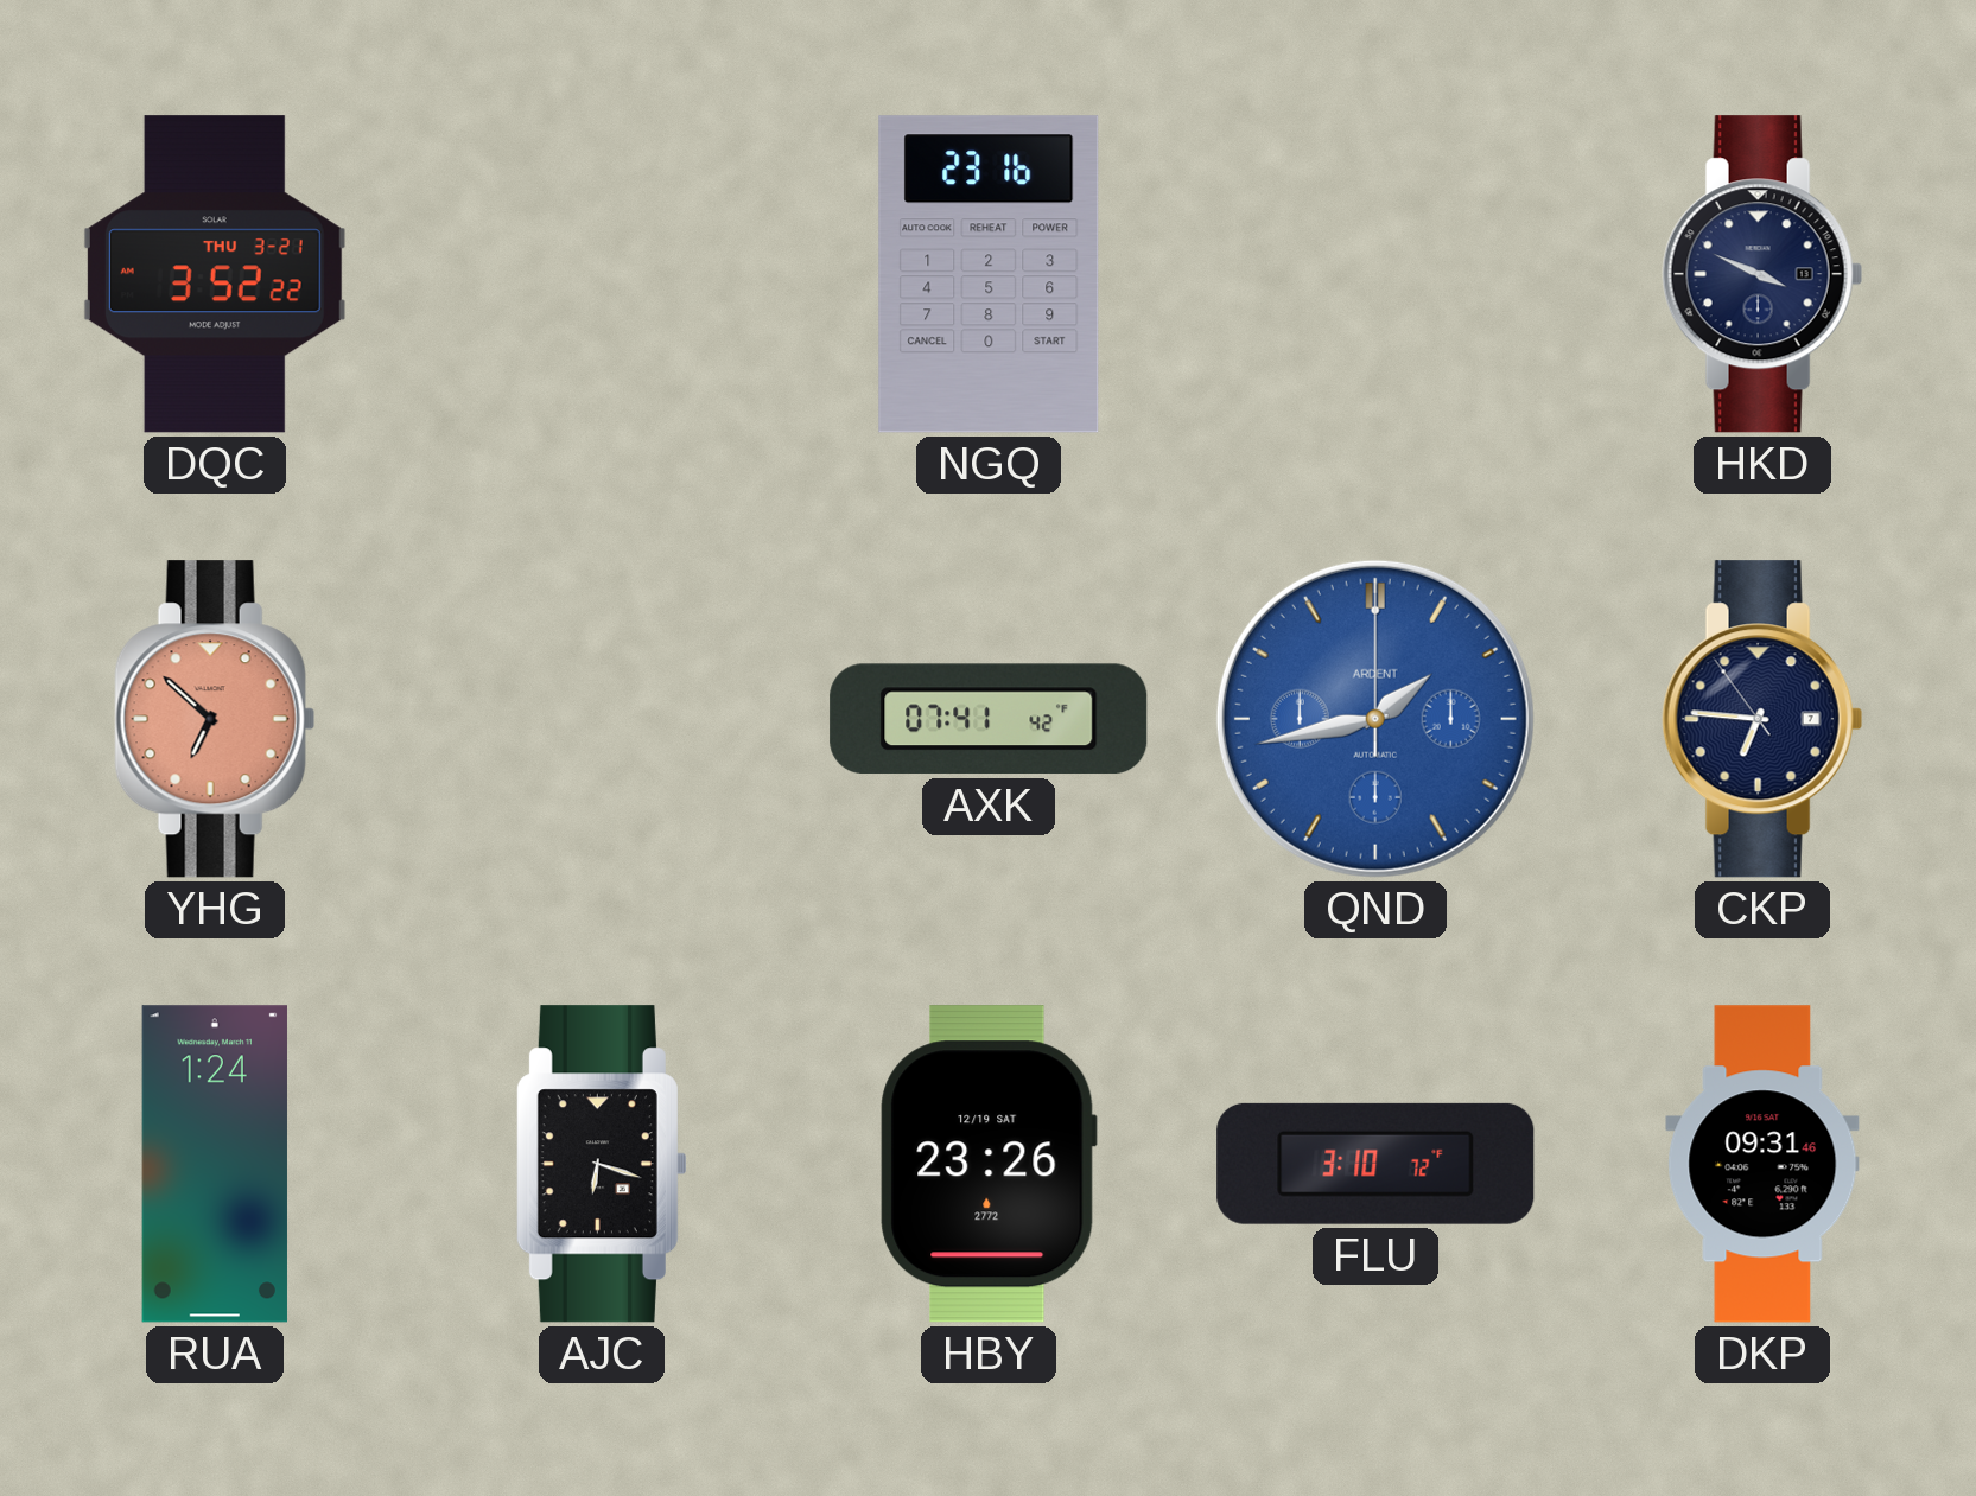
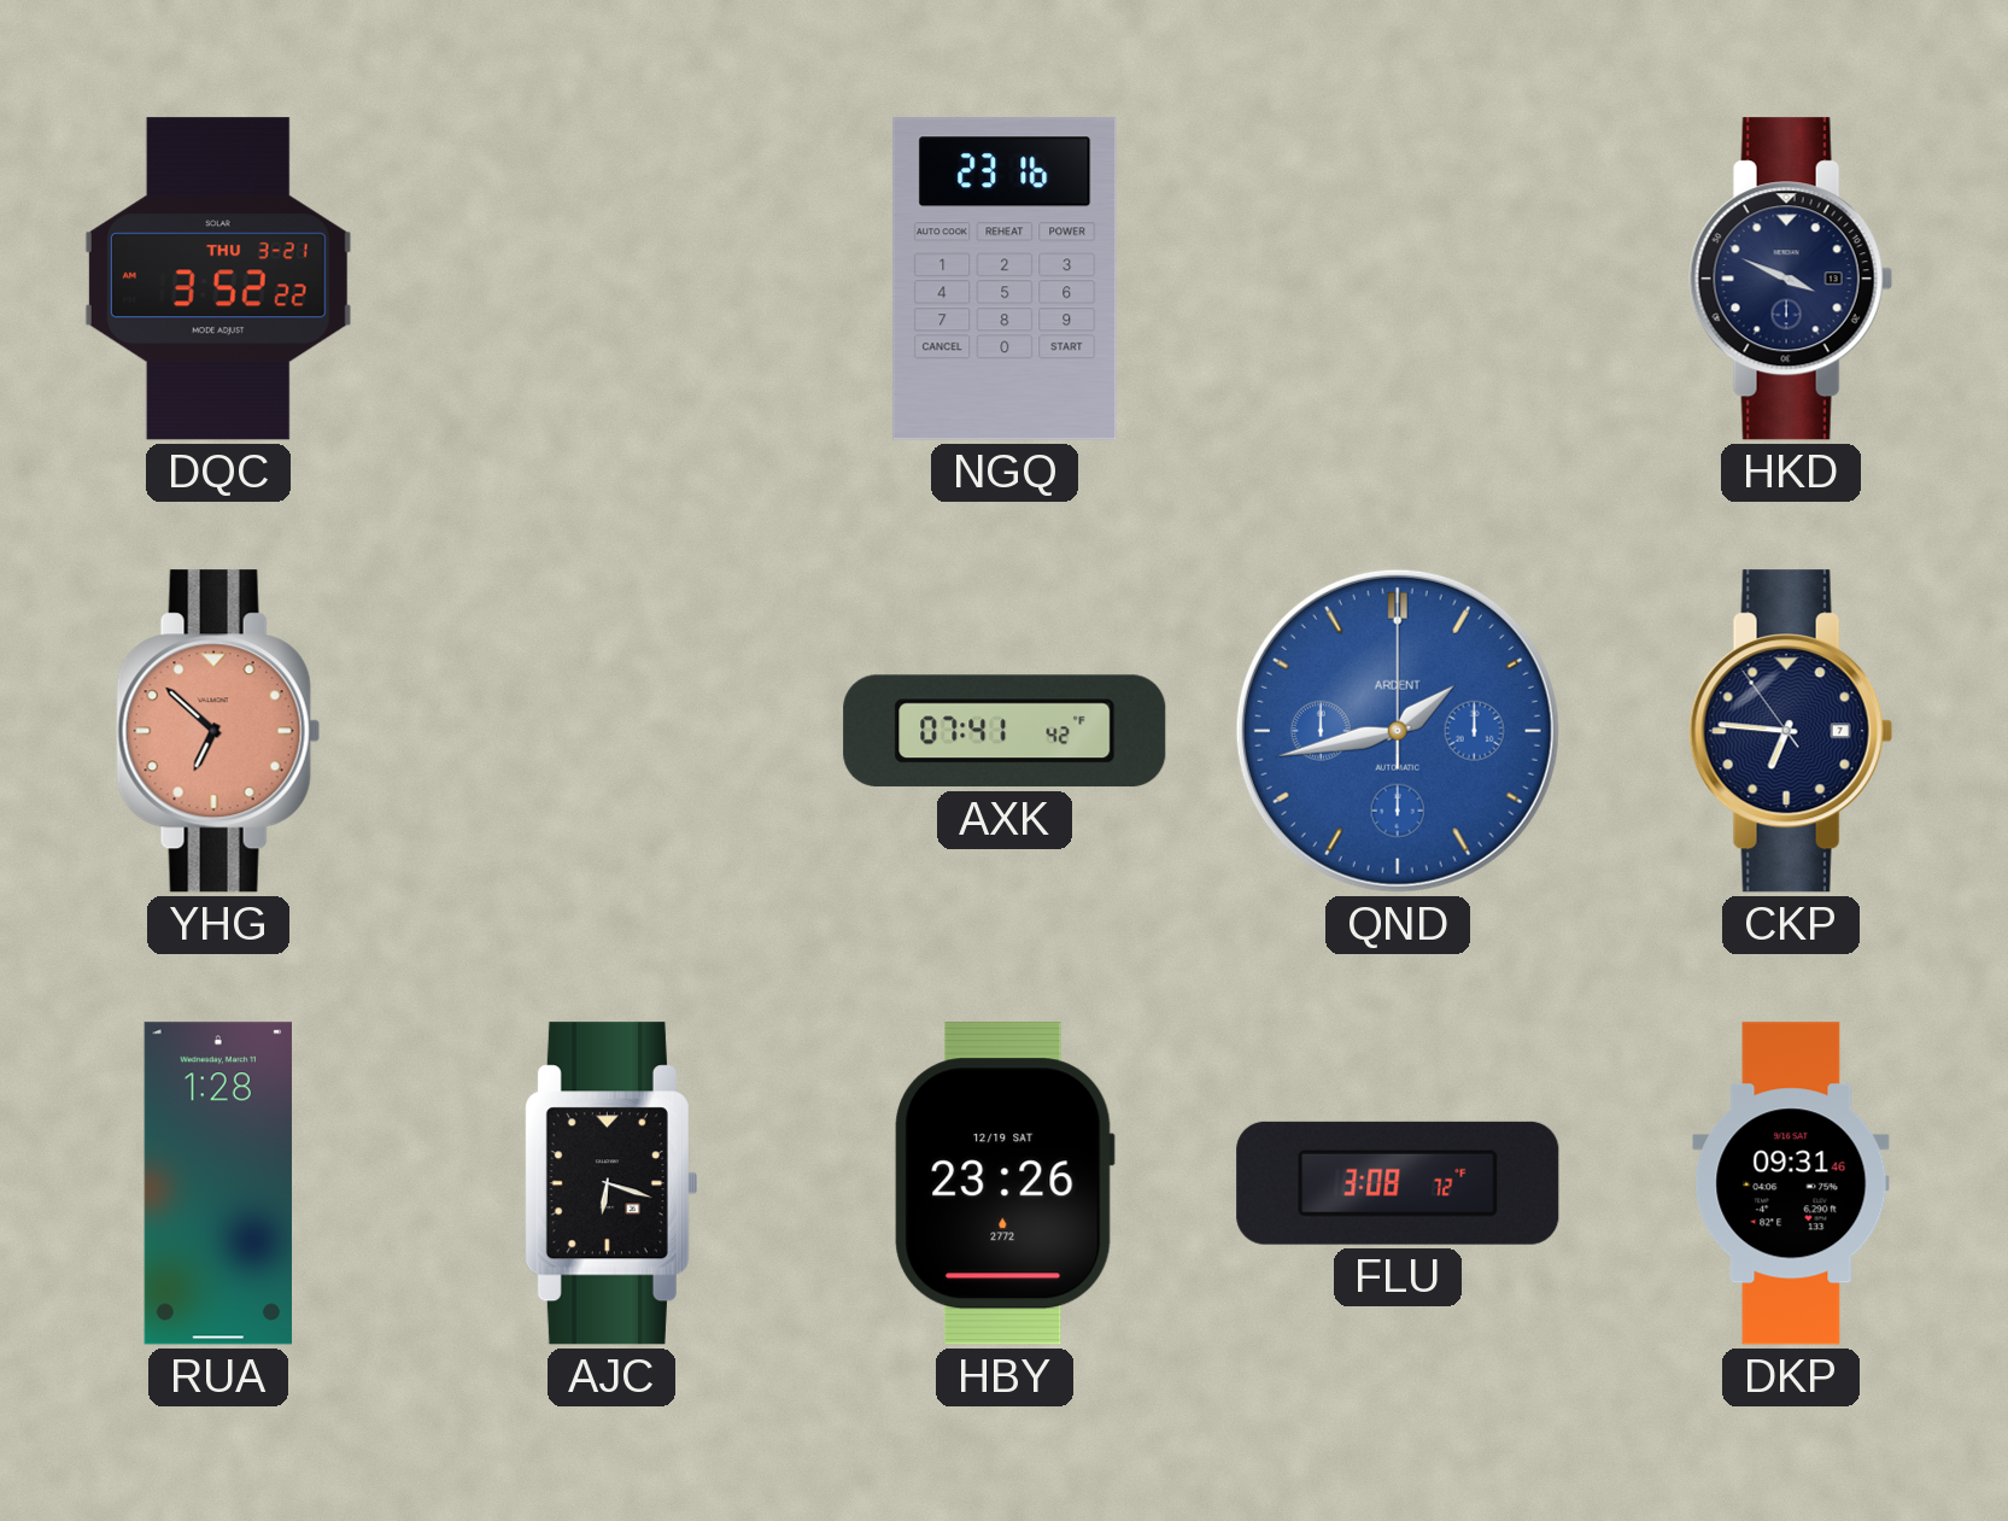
RUA: 1:24 -> 1:28 (218, 1183)
FLU: 3:10 -> 3:08 (1398, 1183)
